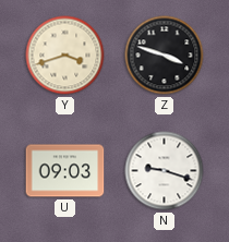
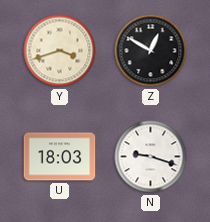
Z: 3:48 -> 12:50 (151, 51)
U: 09:03 -> 18:03 (60, 157)
